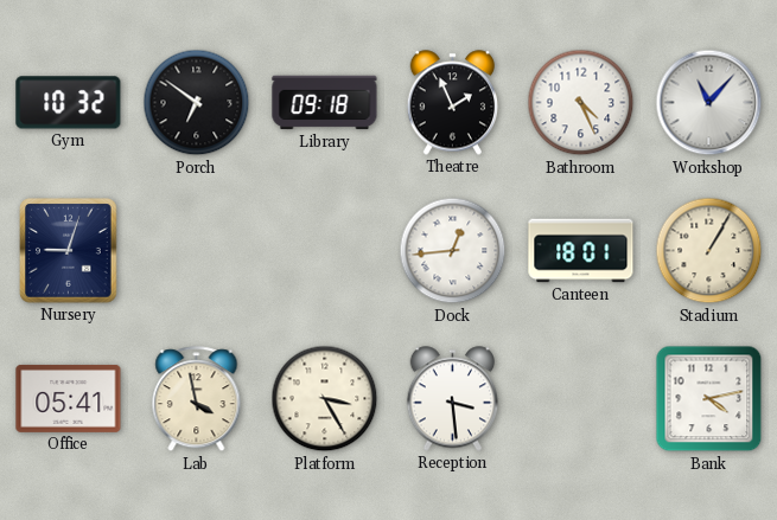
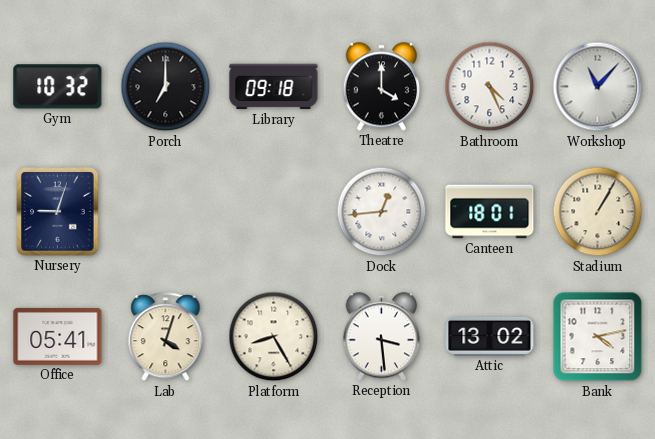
Porch: 6:51 -> 7:00 (166, 87)
Theatre: 1:56 -> 4:00 (382, 87)
Lab: 3:58 -> 4:03 (166, 337)
Platform: 3:25 -> 8:25 (274, 337)
Attic: none -> 13:02 (490, 336)
